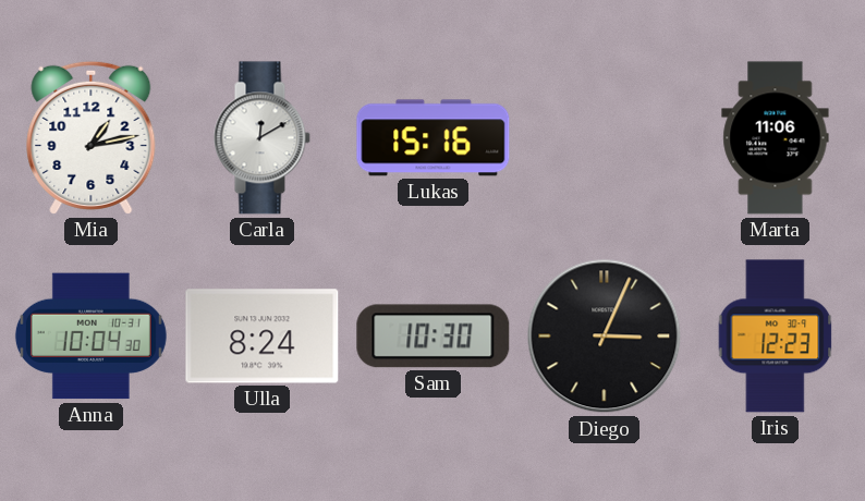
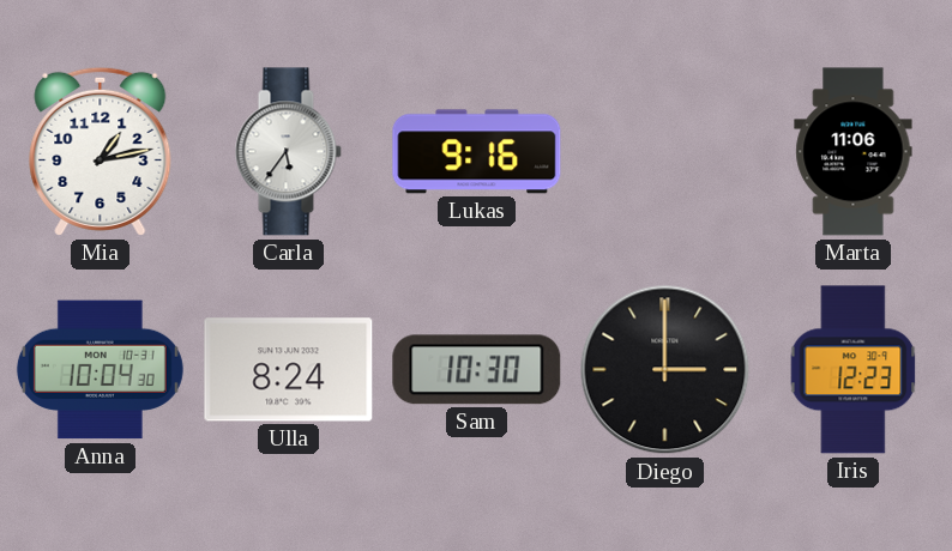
Carla: 12:10 -> 5:36 (288, 152)
Lukas: 15:16 -> 9:16 (477, 152)
Diego: 3:04 -> 3:00 (665, 370)
